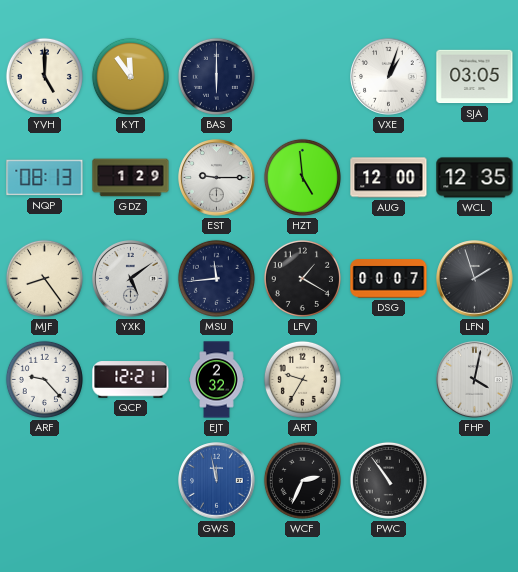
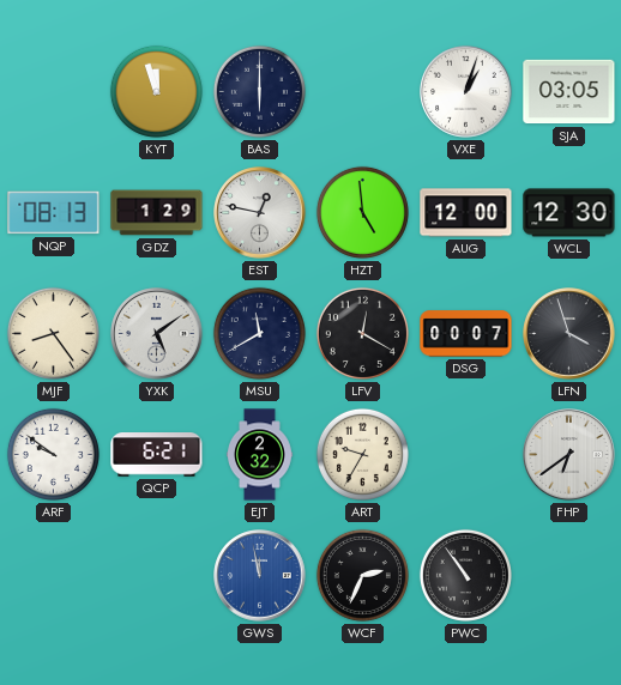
YVH: 5:00 -> none (44, 76)
KYT: 11:54 -> 11:57 (156, 91)
EST: 9:15 -> 12:47 (260, 213)
WCL: 12:35 -> 12:30 (569, 213)
MSU: 11:44 -> 11:40 (259, 333)
LFV: 1:20 -> 12:20 (362, 333)
LFN: 1:57 -> 3:57 (569, 334)
ARF: 9:23 -> 9:51 (53, 454)
QCP: 12:21 -> 6:21 (157, 455)
FHP: 4:02 -> 6:39 (569, 455)
